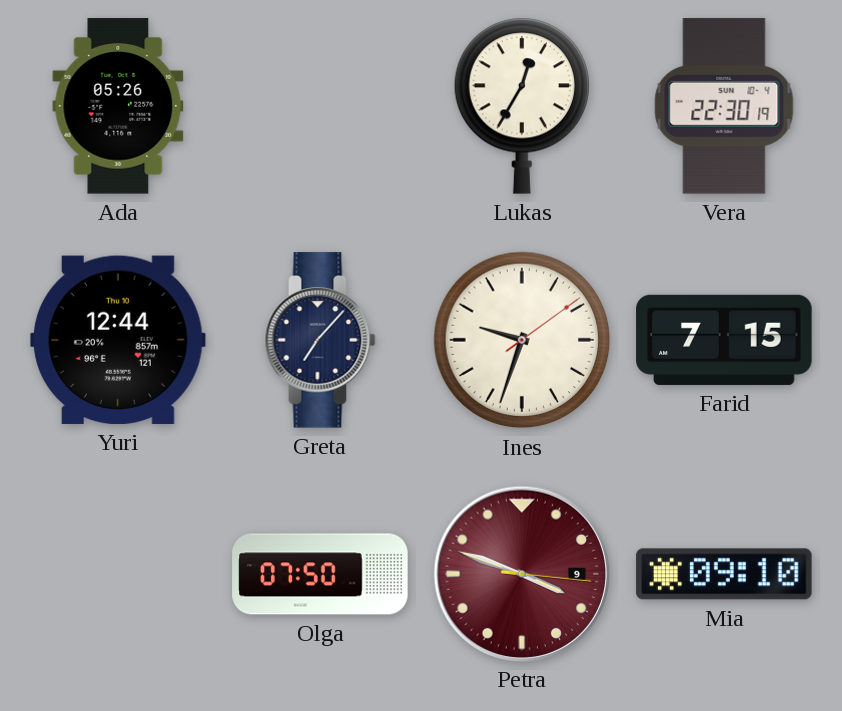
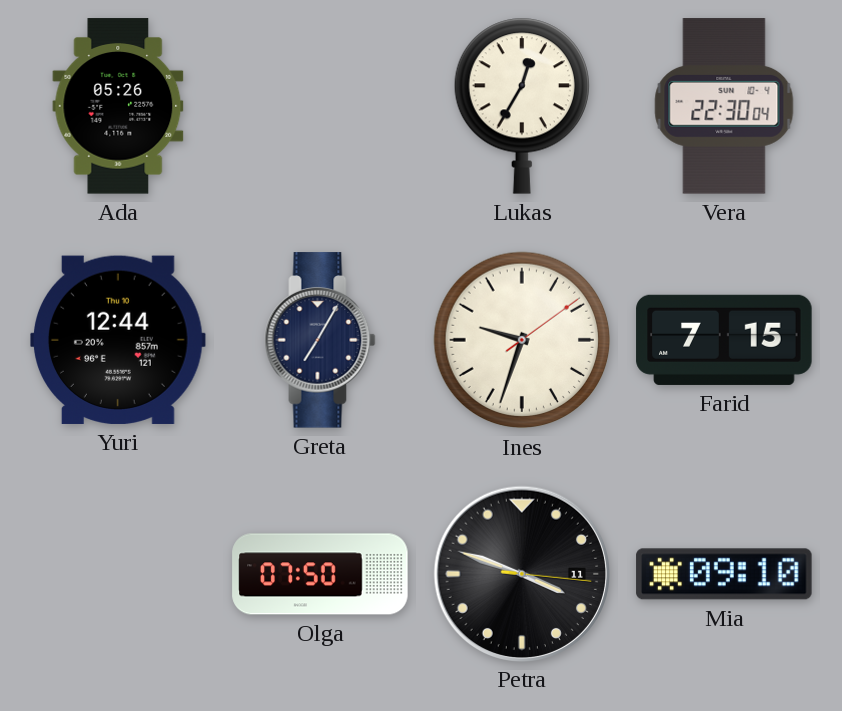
Vera: 22:30:19 -> 22:30:04 (724, 106)
Greta: 7:07 -> 7:05 (320, 340)
Petra date: 9 -> 11 (521, 573)
Petra dial: burgundy -> black (521, 573)
